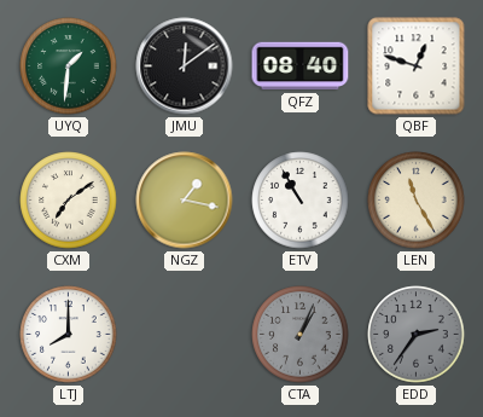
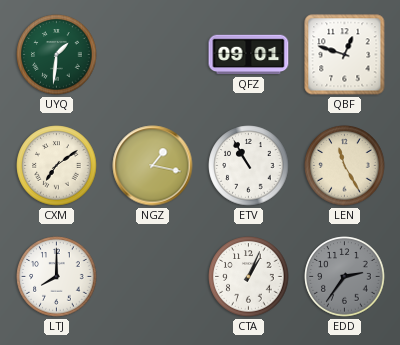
JMU: 12:09 -> none (185, 66)
QFZ: 08:40 -> 09:01 (249, 55)
CTA dial: grey -> white (249, 277)
